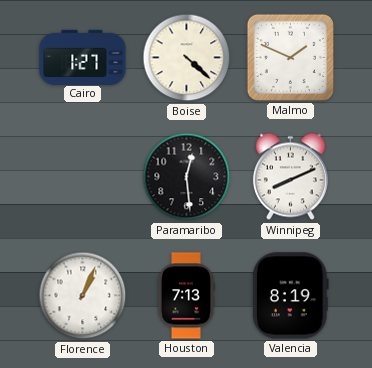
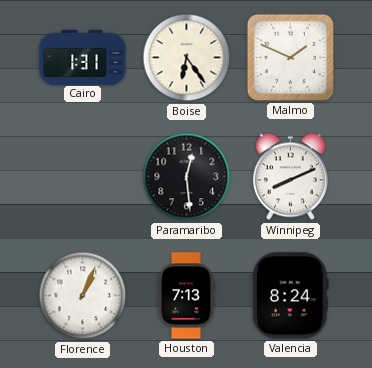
Cairo: 1:27 -> 1:31 (83, 57)
Boise: 4:22 -> 6:24 (187, 58)
Valencia: 8:19 -> 8:24 (290, 296)
